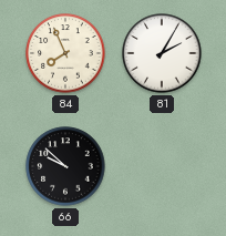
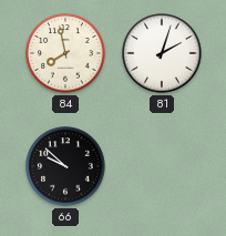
84: 7:56 -> 7:58 (65, 53)
81: 2:05 -> 2:03 (162, 53)
